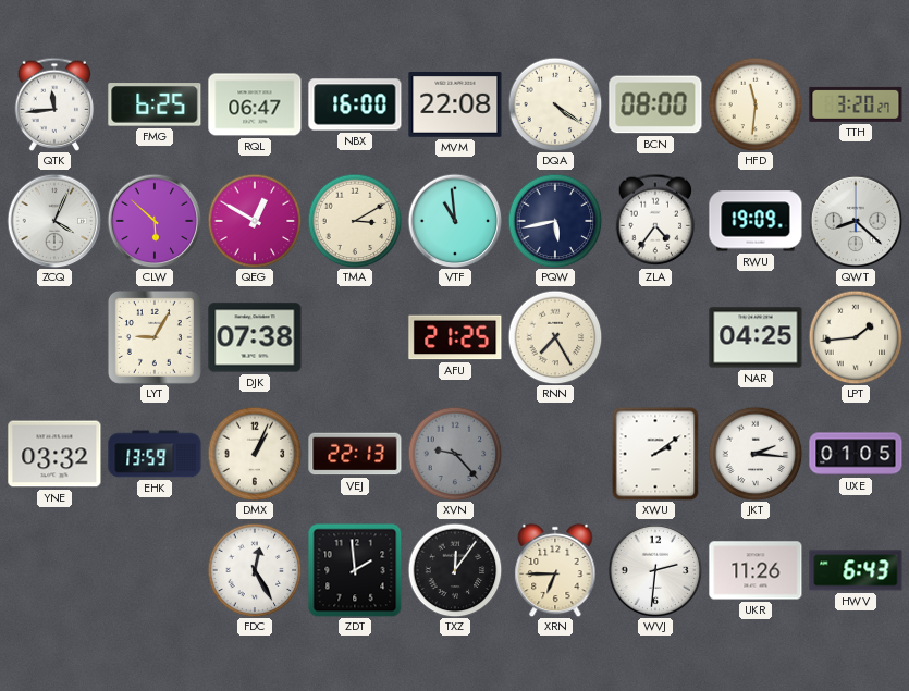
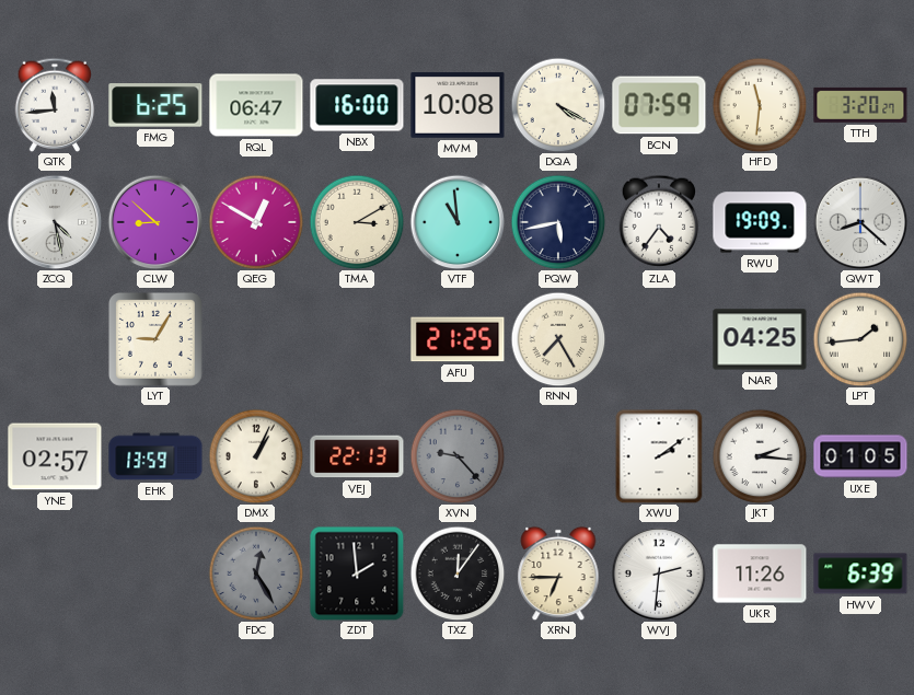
MVM: 22:08 -> 10:08 (458, 106)
DQA: 4:21 -> 4:20 (558, 105)
BCN: 08:00 -> 07:59 (659, 105)
ZCQ: 4:04 -> 4:28 (55, 222)
CLW: 5:52 -> 8:52 (155, 222)
DJK: 07:38 -> none (255, 337)
YNE: 03:32 -> 02:57 (55, 456)
FDC dial: white -> grey (256, 574)
HWV: 6:43 -> 6:39 (860, 574)
